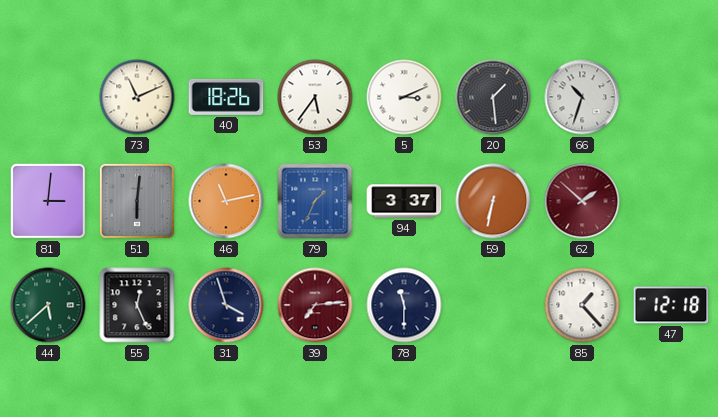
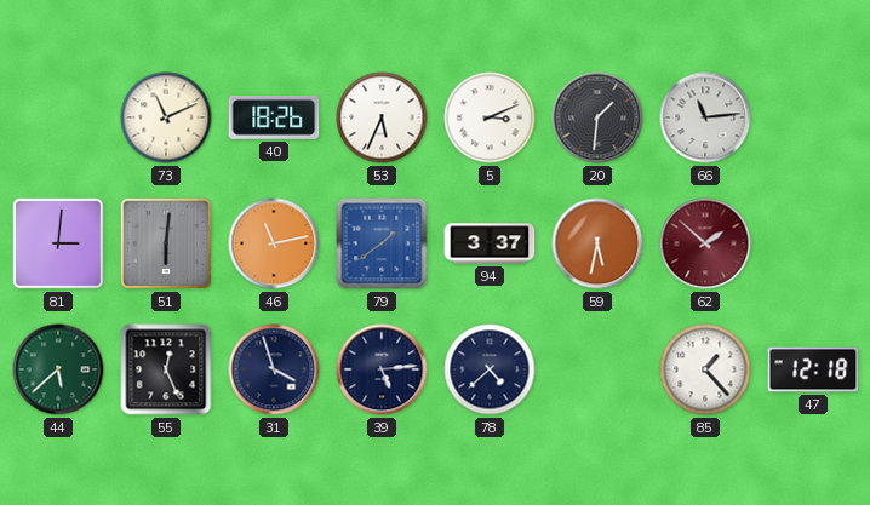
53: 5:36 -> 5:34 (382, 117)
20: 1:29 -> 1:31 (597, 117)
66: 10:33 -> 11:14 (705, 117)
79: 1:34 -> 1:39 (382, 243)
59: 6:32 -> 5:32 (597, 243)
39: 7:14 -> 5:14 (382, 369)
39 dial: burgundy -> navy (382, 369)
78: 11:30 -> 4:38 (490, 369)
